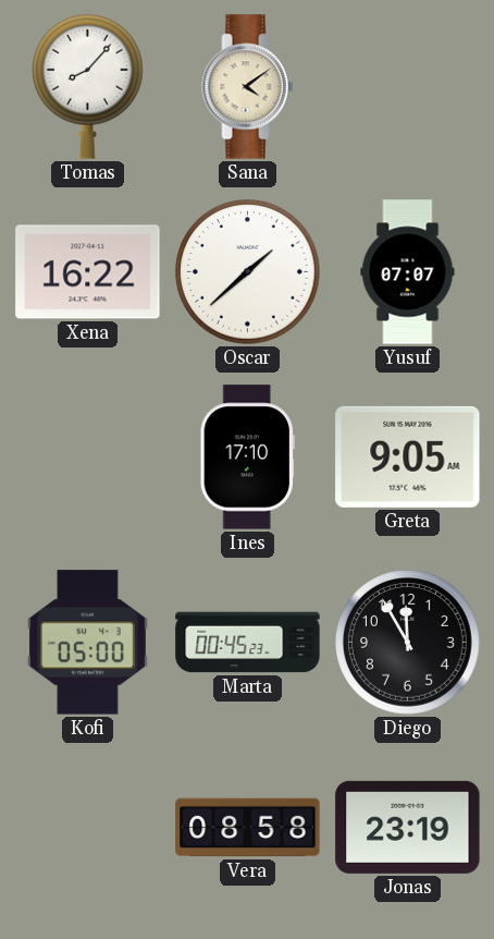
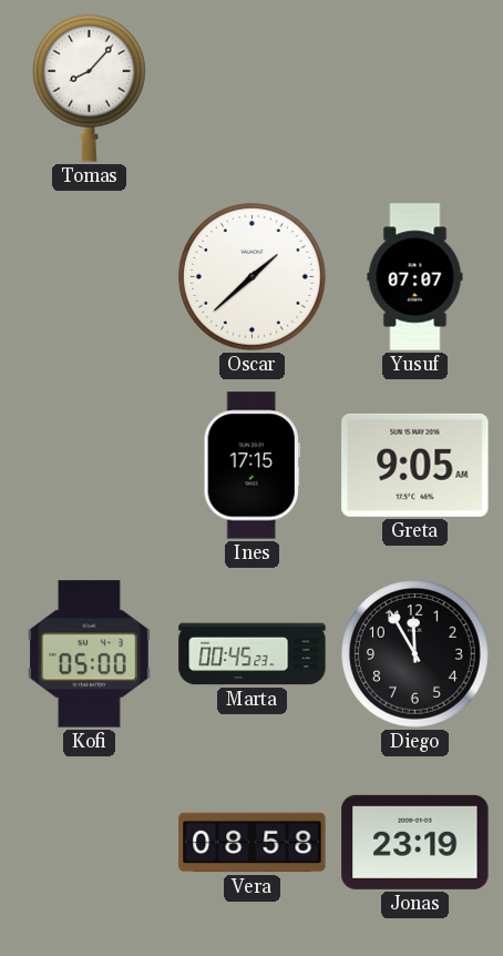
Sana: 4:09 -> none (248, 87)
Xena: 16:22 -> none (88, 272)
Ines: 17:10 -> 17:15 (251, 466)
